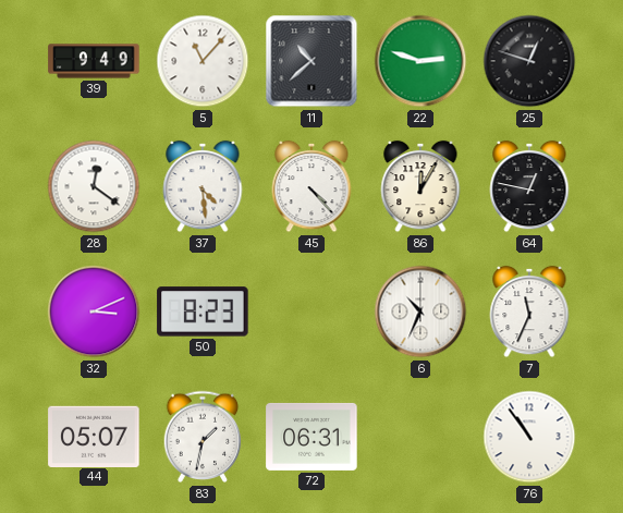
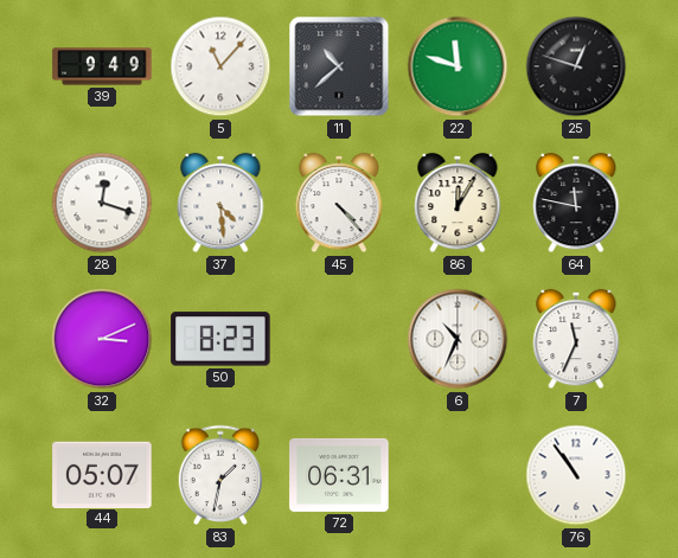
22: 2:48 -> 11:48 (458, 66)
28: 12:21 -> 12:18 (102, 203)
64: 12:47 -> 11:47 (576, 203)
